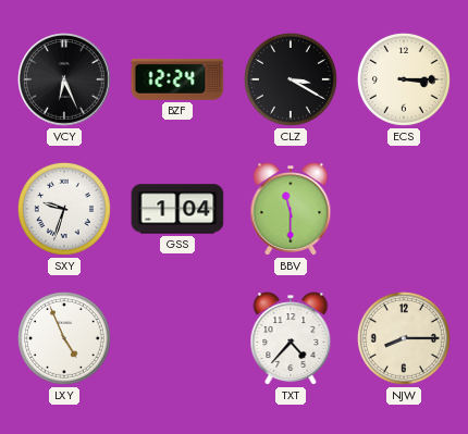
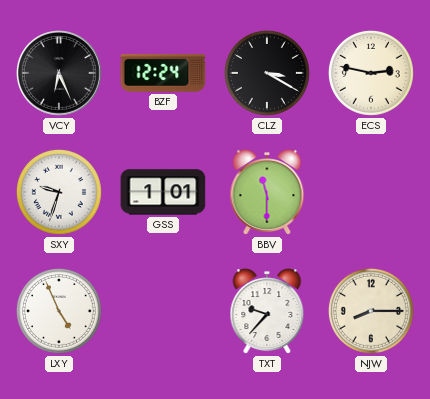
ECS: 3:15 -> 2:47 (371, 73)
GSS: 1:04 -> 1:01 (163, 192)
TXT: 4:37 -> 9:37 (267, 311)
